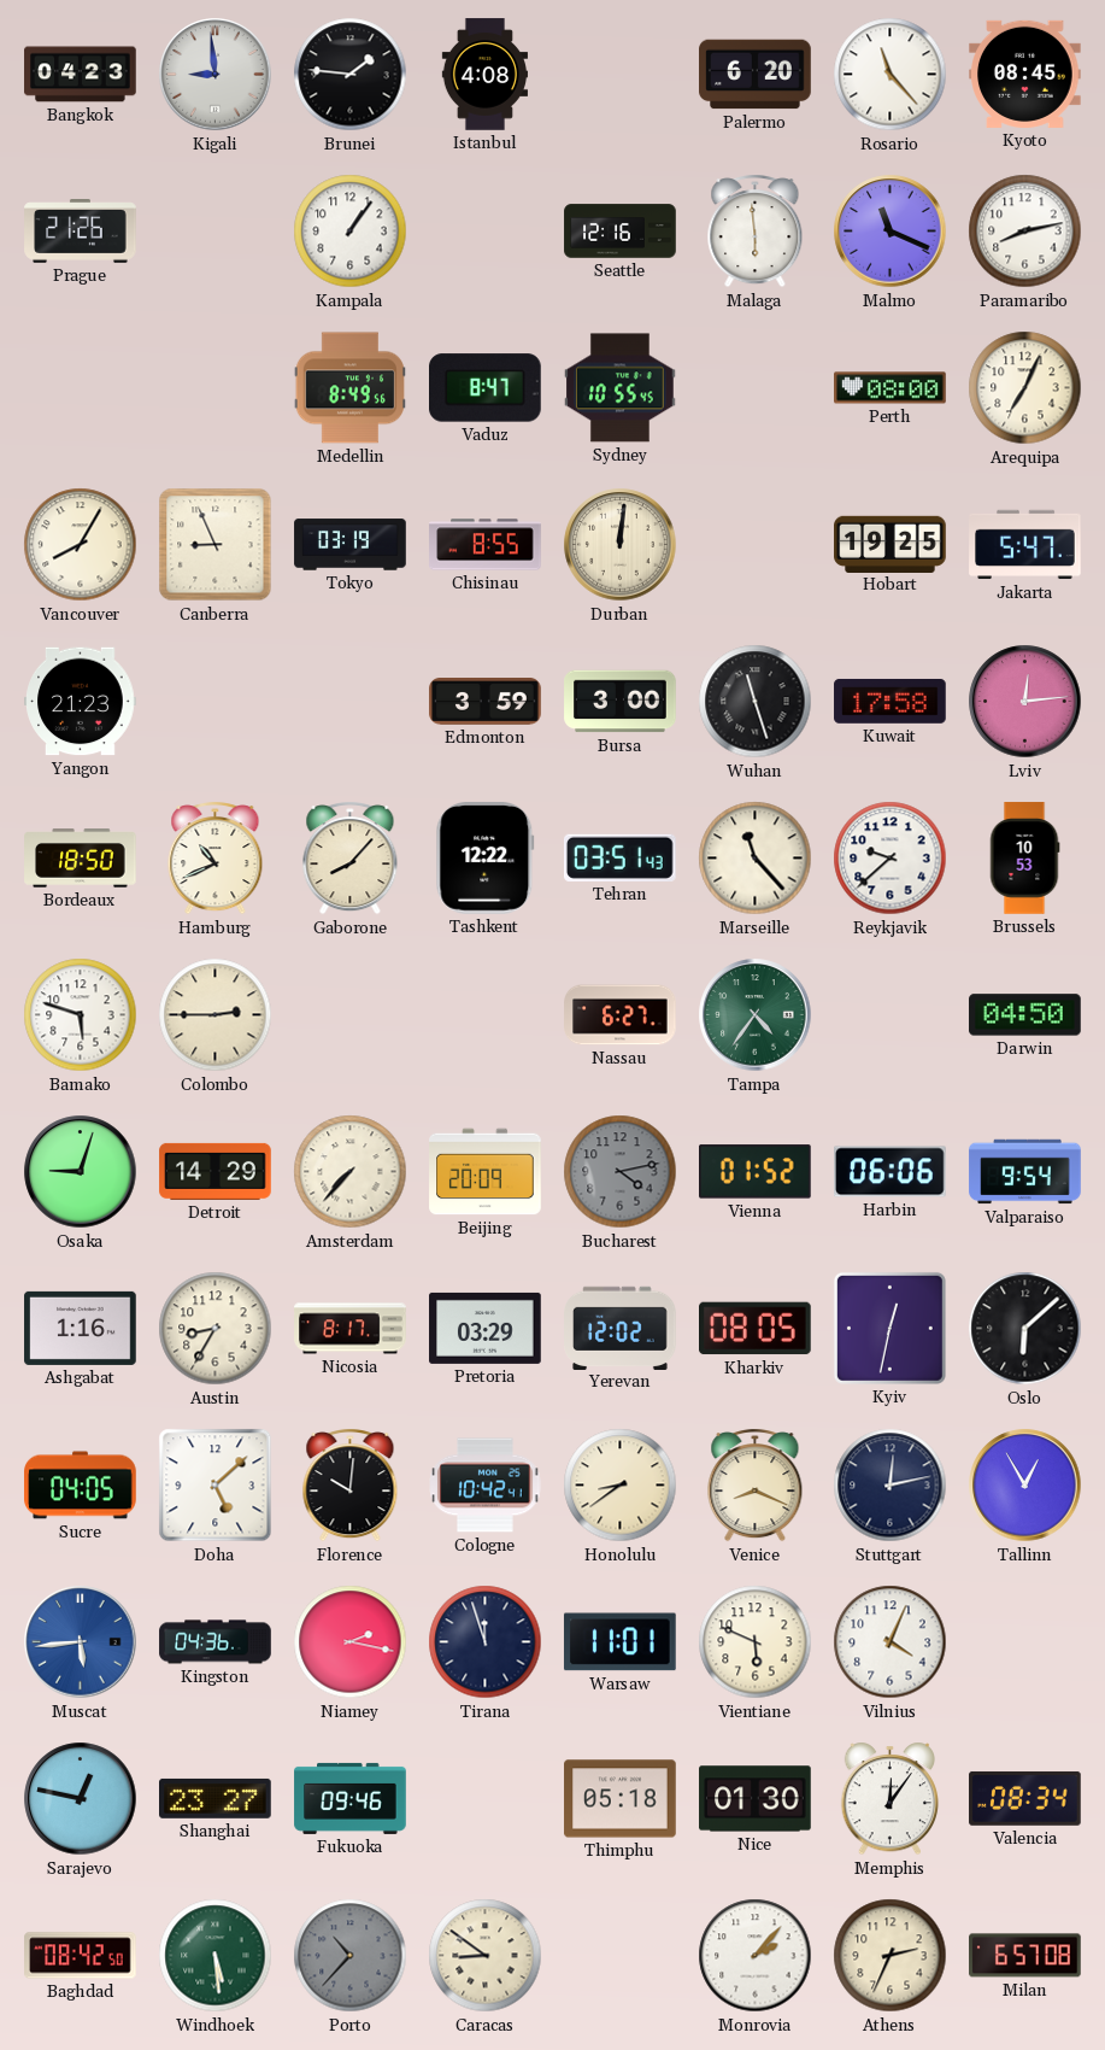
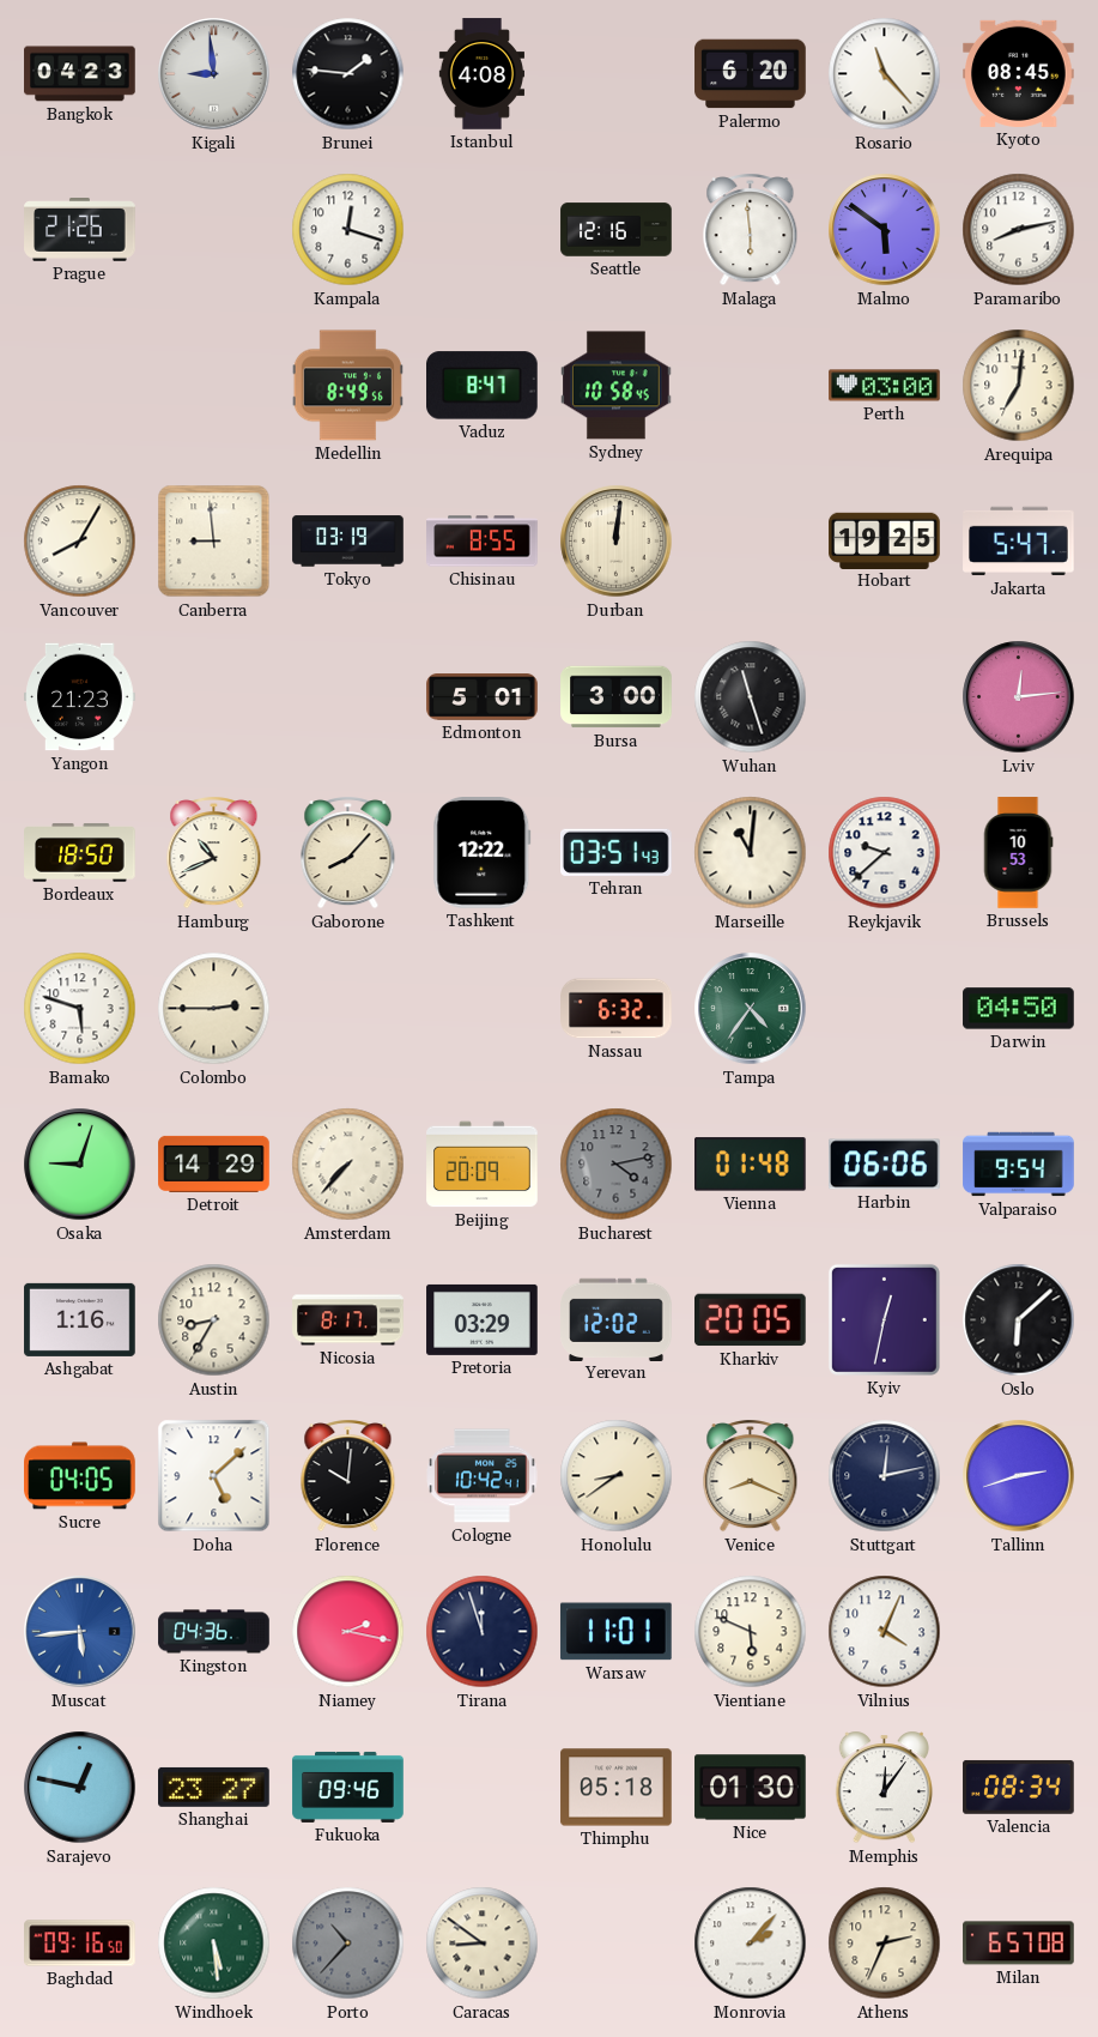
Kampala: 1:06 -> 12:18 (348, 230)
Malmo: 11:19 -> 5:51 (885, 230)
Sydney: 10:55 -> 10:58 (617, 386)
Perth: 08:00 -> 03:00 (885, 386)
Arequipa: 7:04 -> 7:01 (1019, 386)
Canberra: 8:56 -> 8:59 (214, 542)
Edmonton: 3:59 -> 5:01 (483, 697)
Kuwait: 17:58 -> none (891, 701)
Marseille: 11:23 -> 11:01 (751, 853)
Nassau: 6:27 -> 6:32 (617, 1009)
Vienna: 01:52 -> 01:48 (751, 1165)
Kharkiv: 08:05 -> 20:05 (751, 1320)
Tallinn: 12:55 -> 2:42 (1019, 1476)
Baghdad: 08:42 -> 09:16 (80, 1944)
